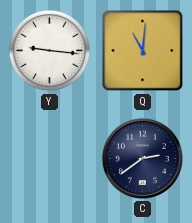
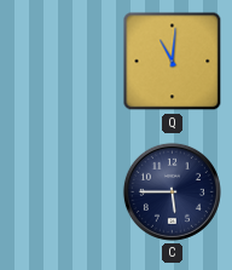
Y: 9:16 -> none (50, 51)
C: 2:39 -> 5:45 (172, 191)
